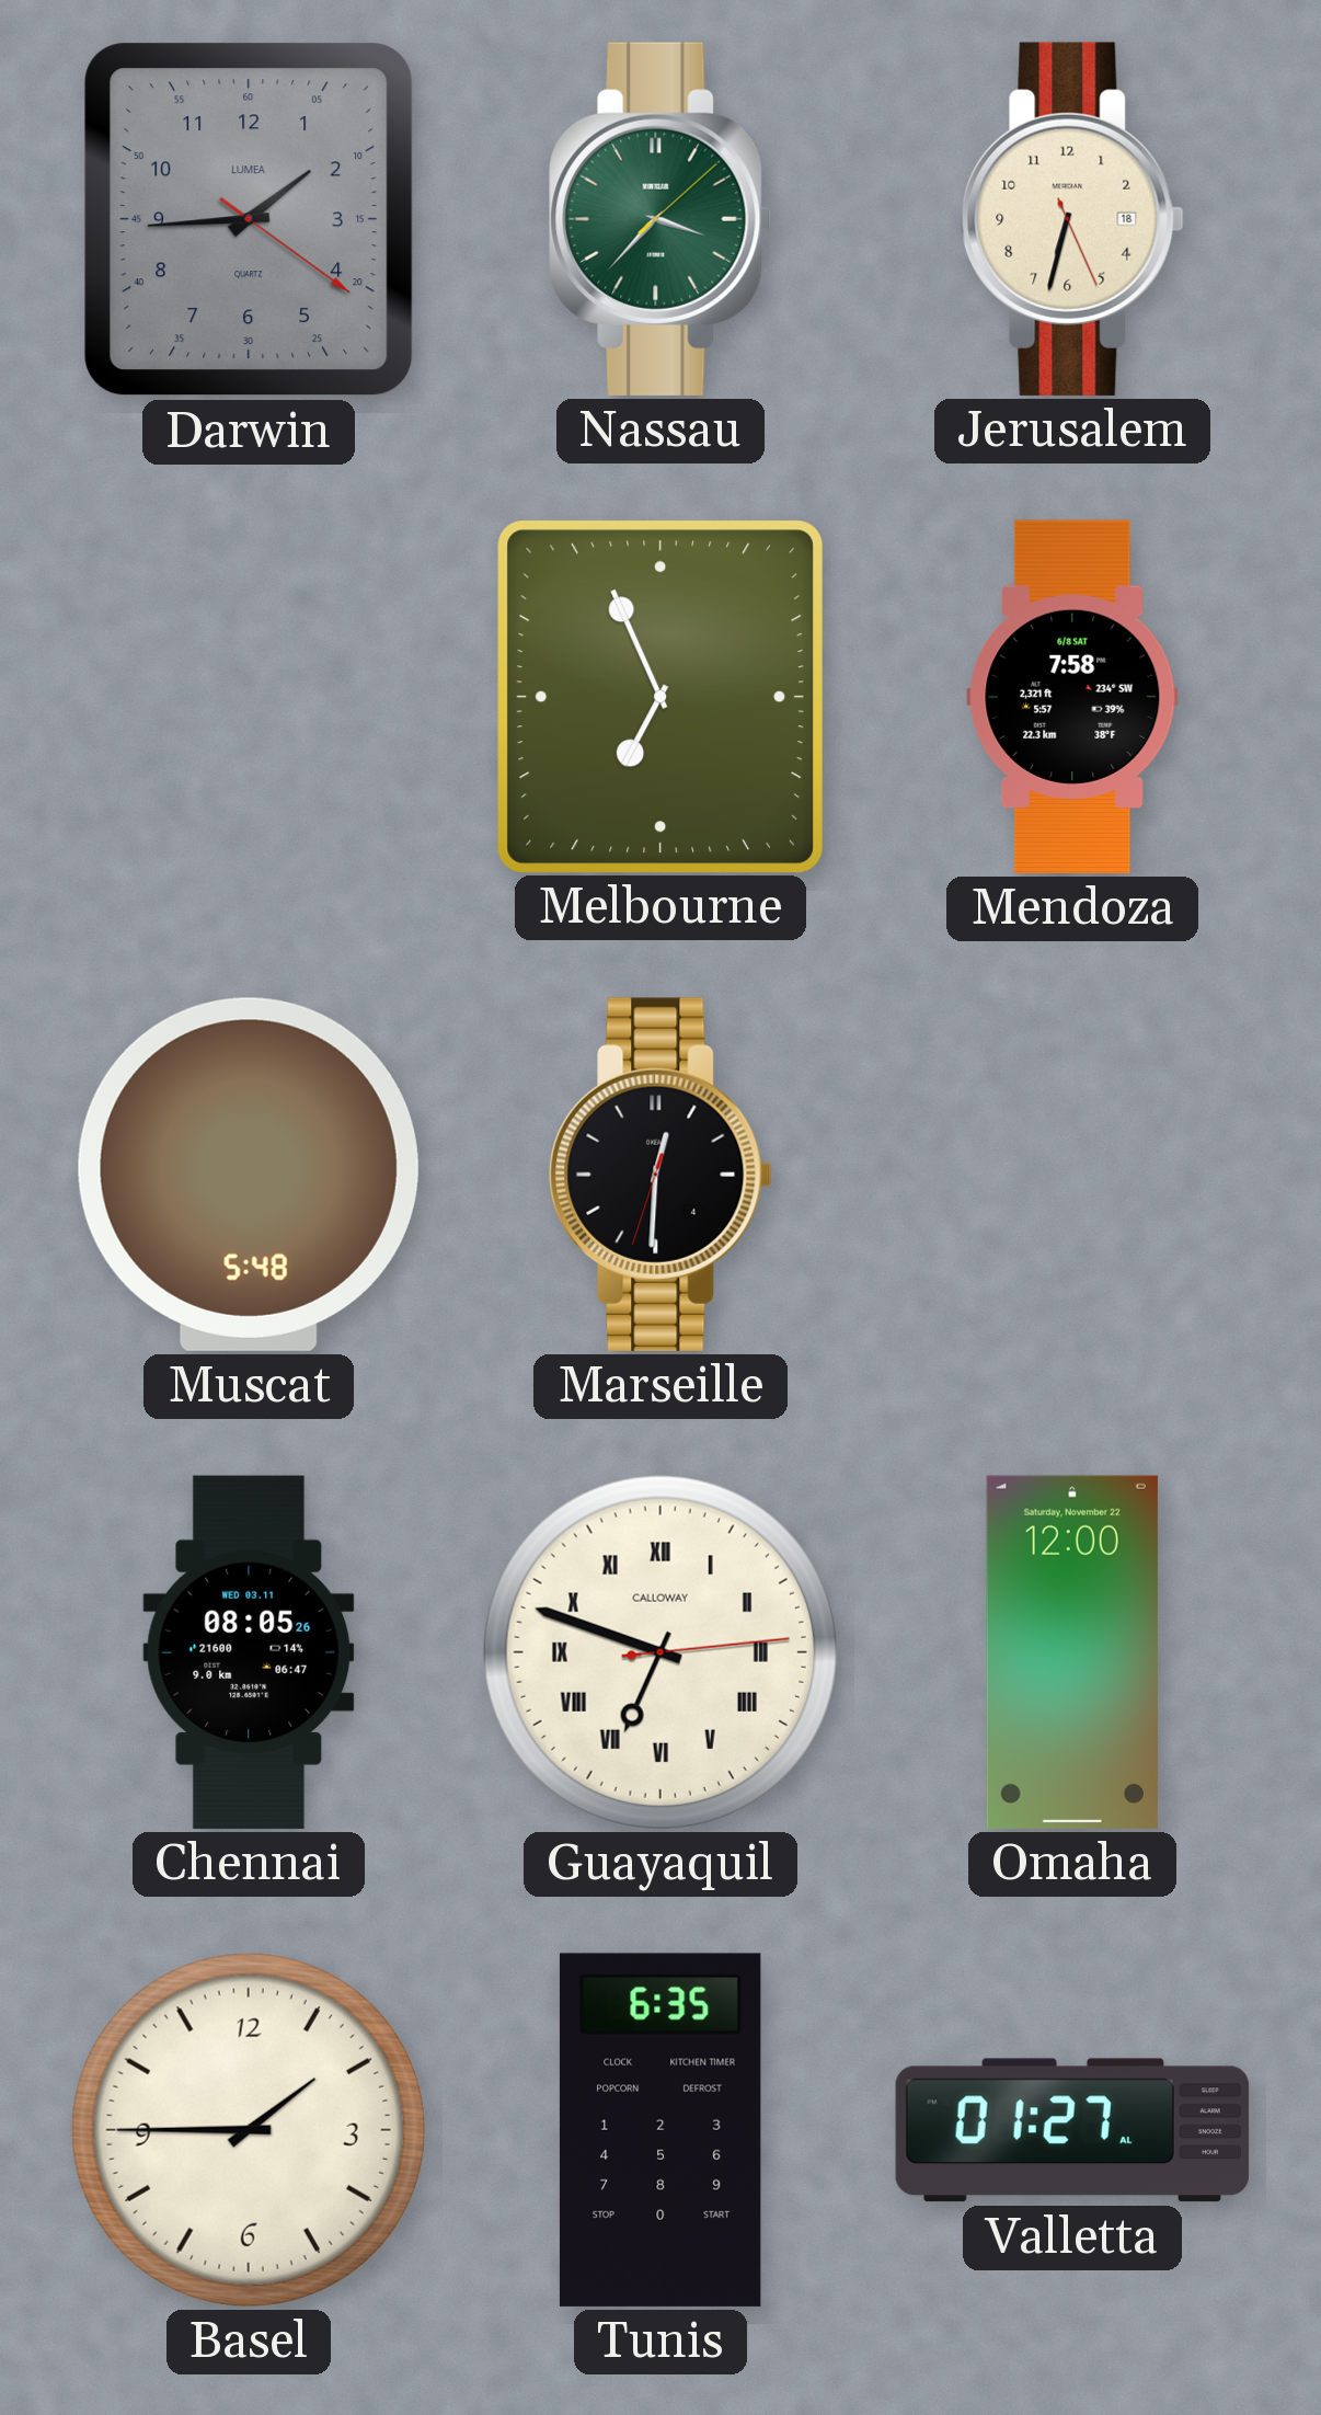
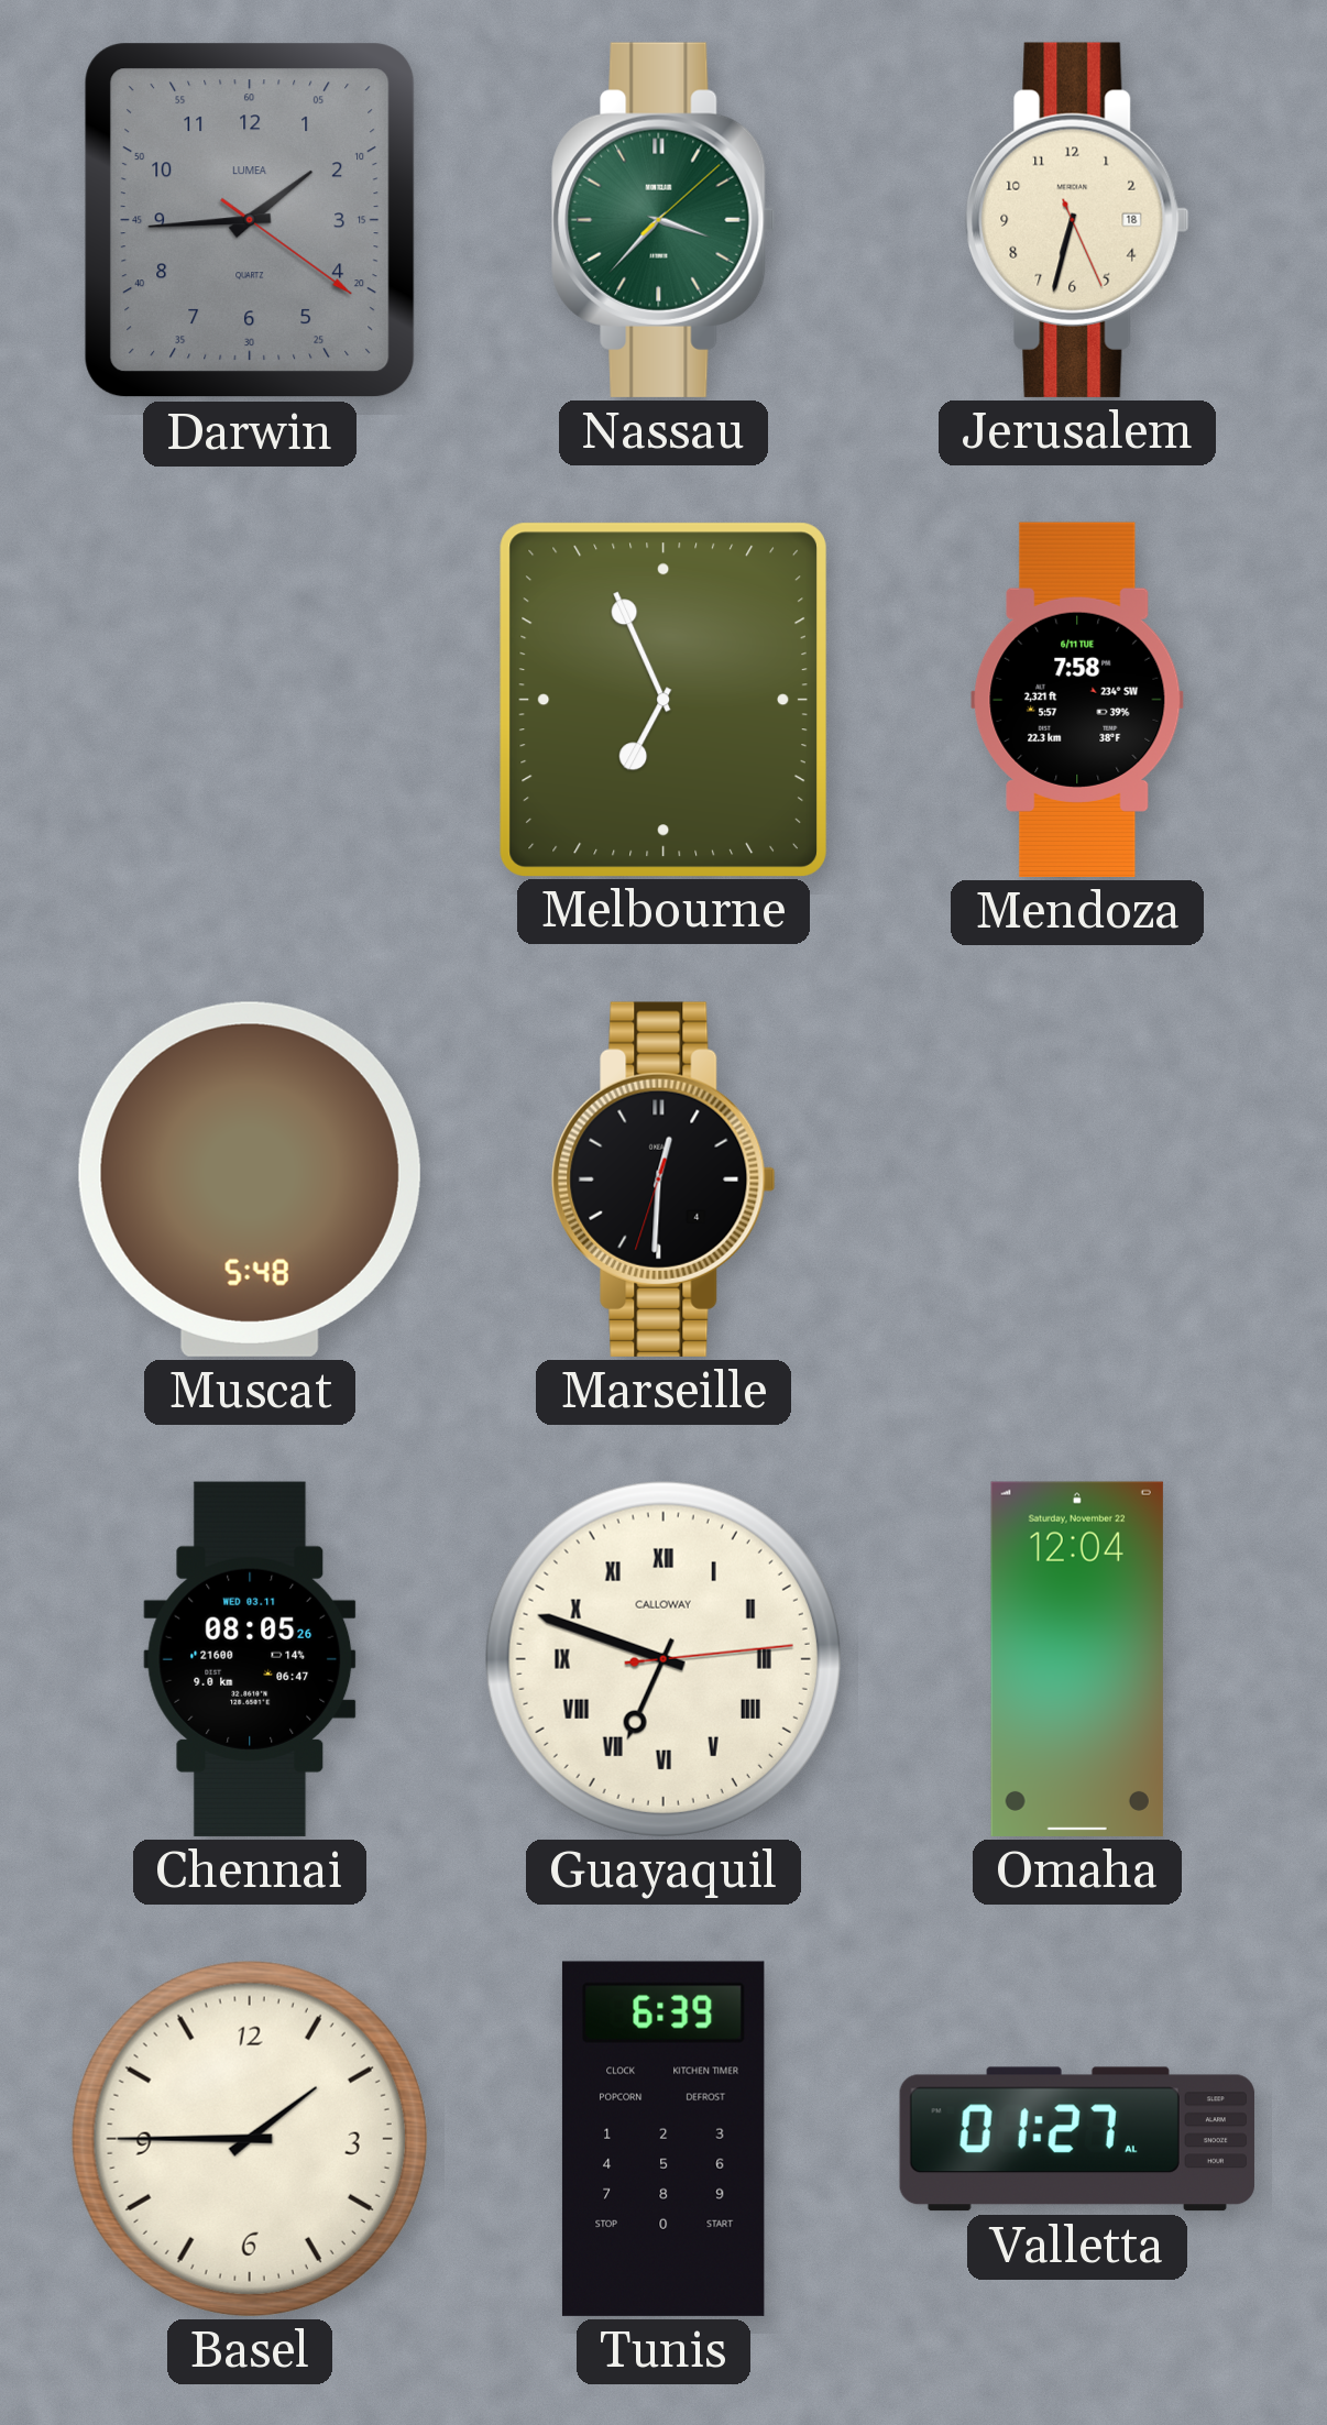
Mendoza date: 6/8 SAT -> 6/11 TUE (1077, 700)
Omaha: 12:00 -> 12:04 (1077, 1659)
Tunis: 6:35 -> 6:39 (663, 2139)
